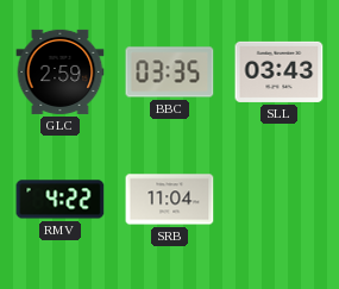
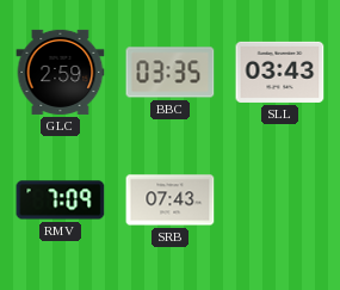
RMV: 4:22 -> 7:09 (61, 200)
SRB: 11:04 -> 07:43 (171, 200)
